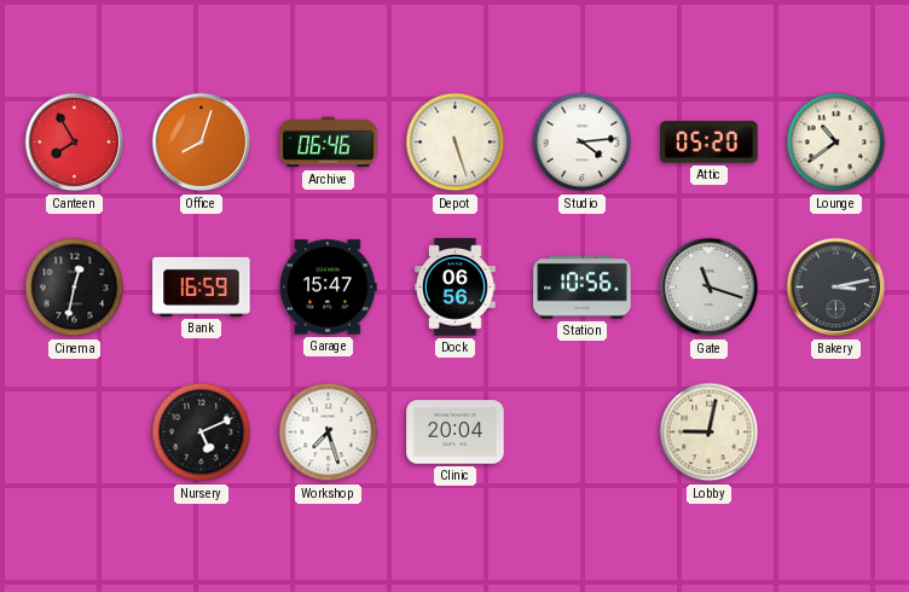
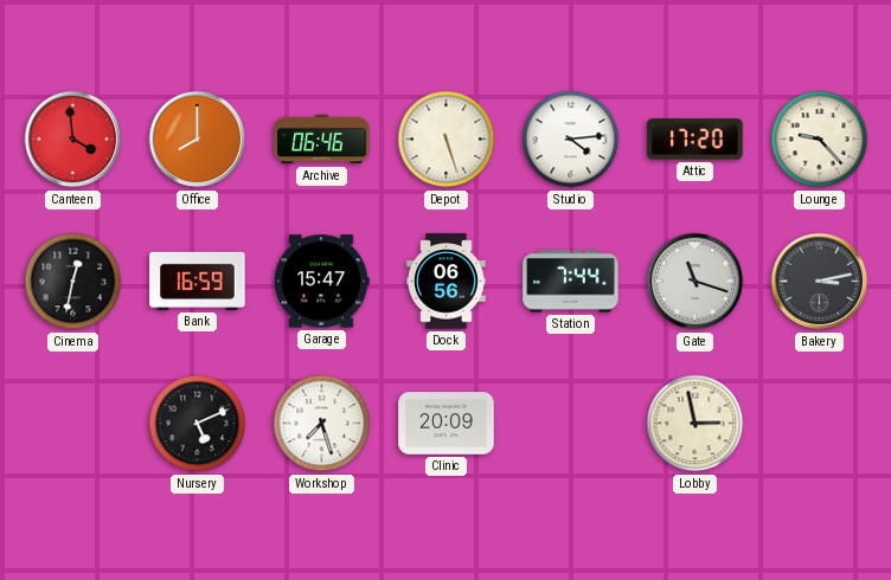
Canteen: 7:55 -> 3:59 (73, 140)
Office: 8:03 -> 8:00 (198, 140)
Attic: 05:20 -> 17:20 (696, 140)
Lounge: 10:39 -> 9:23 (820, 140)
Station: 10:56 -> 7:44 (571, 282)
Clinic: 20:04 -> 20:09 (447, 424)
Lobby: 9:02 -> 2:58 (696, 424)
